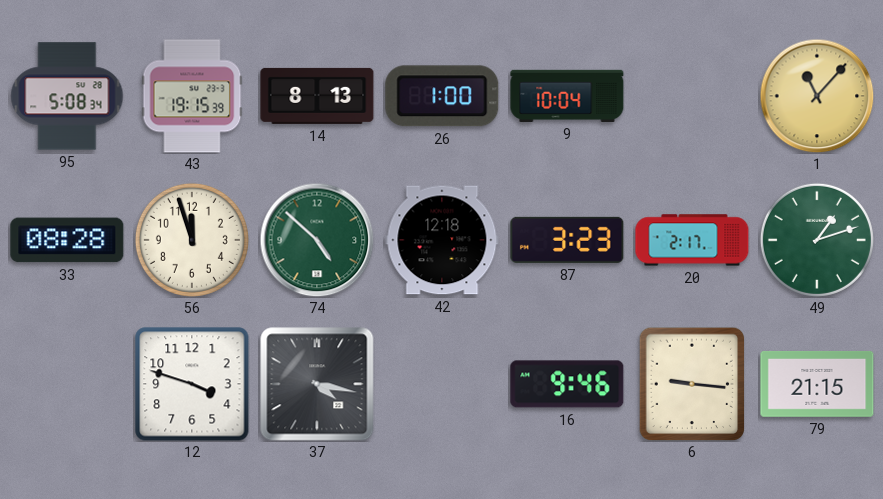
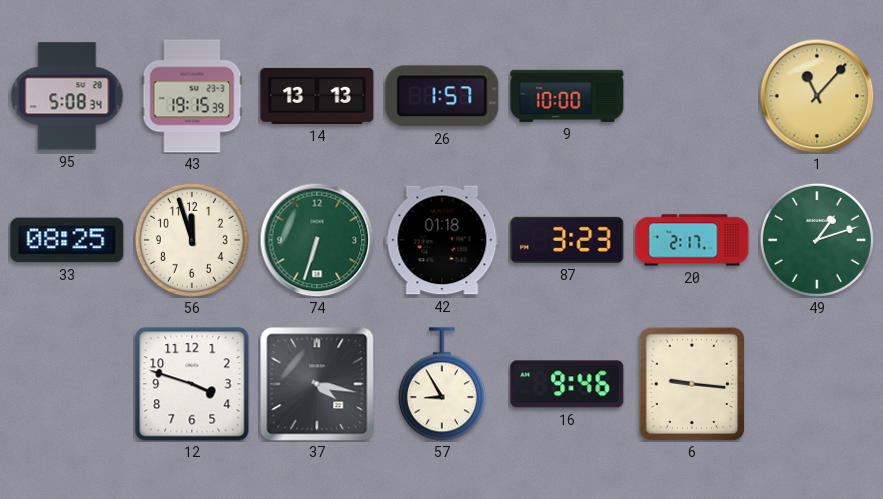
14: 8:13 -> 13:13 (317, 96)
26: 1:00 -> 1:57 (442, 96)
9: 10:04 -> 10:00 (567, 96)
33: 08:28 -> 08:25 (67, 240)
74: 4:52 -> 6:33 (317, 240)
42: 12:18 -> 01:18 (442, 240)
57: none -> 8:55 (442, 384)
79: 21:15 -> none (817, 384)
